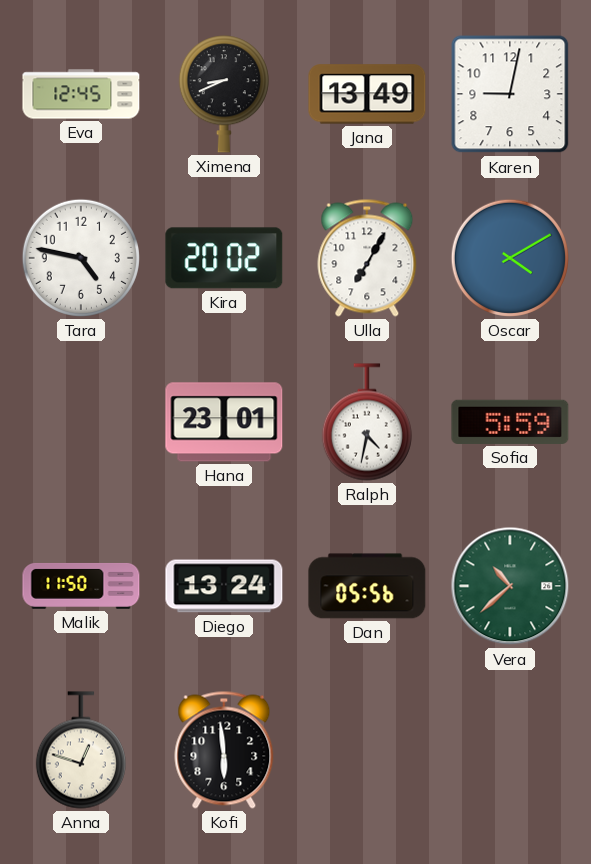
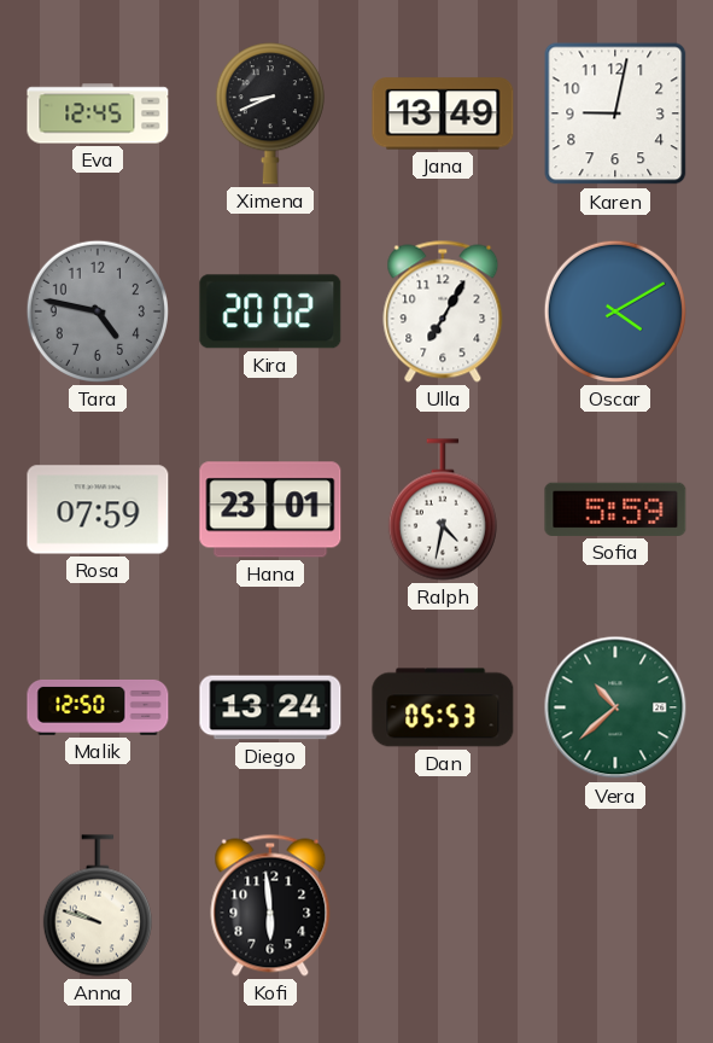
Tara dial: white -> grey (98, 311)
Rosa: none -> 07:59 (98, 509)
Malik: 11:50 -> 12:50 (98, 707)
Dan: 05:56 -> 05:53 (443, 707)
Anna: 12:48 -> 9:48 (98, 905)
